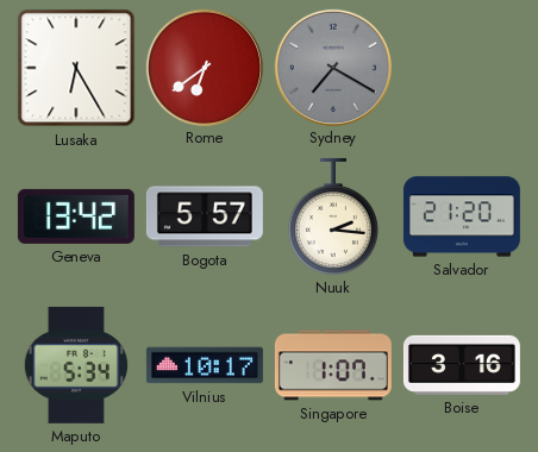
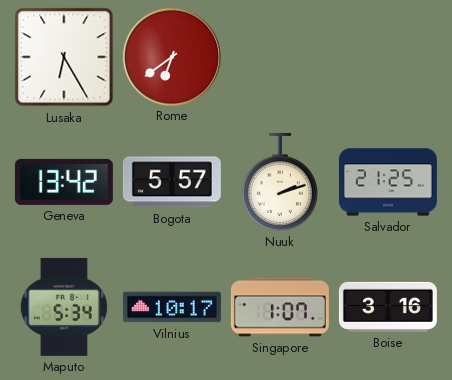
Sydney: 7:20 -> none (332, 67)
Nuuk: 2:16 -> 2:12 (280, 182)
Salvador: 21:20 -> 21:25 (388, 182)
